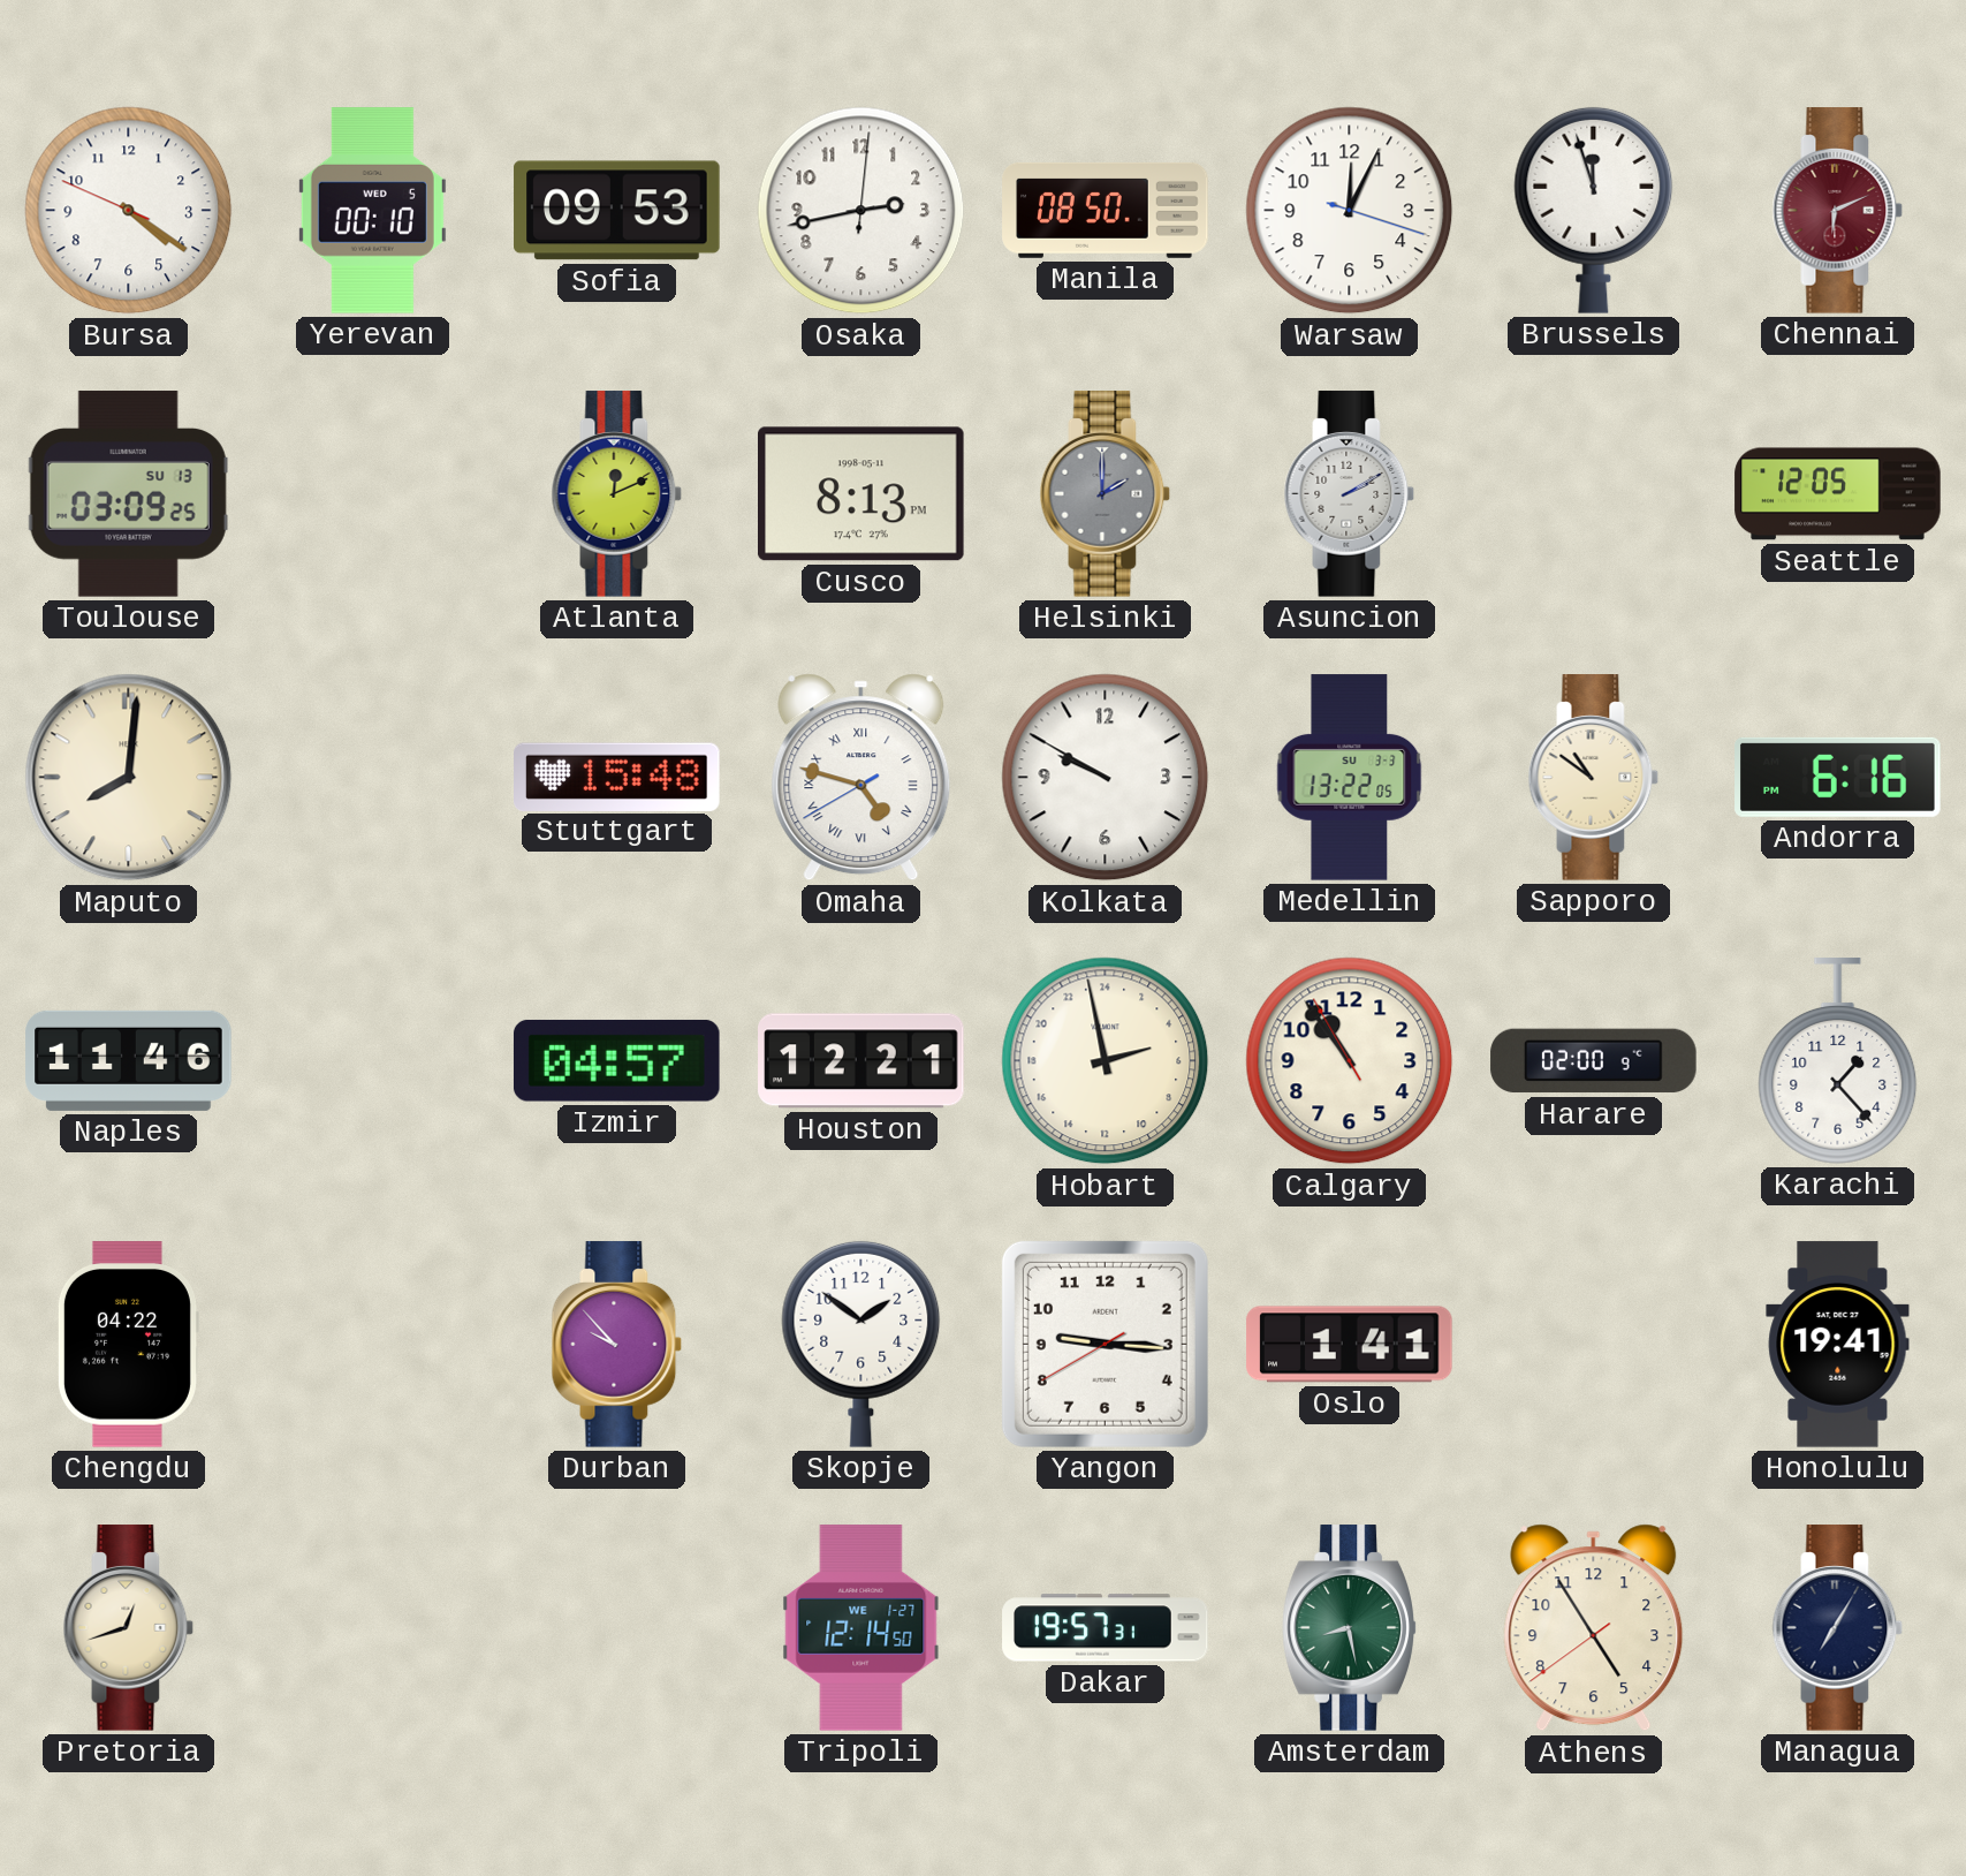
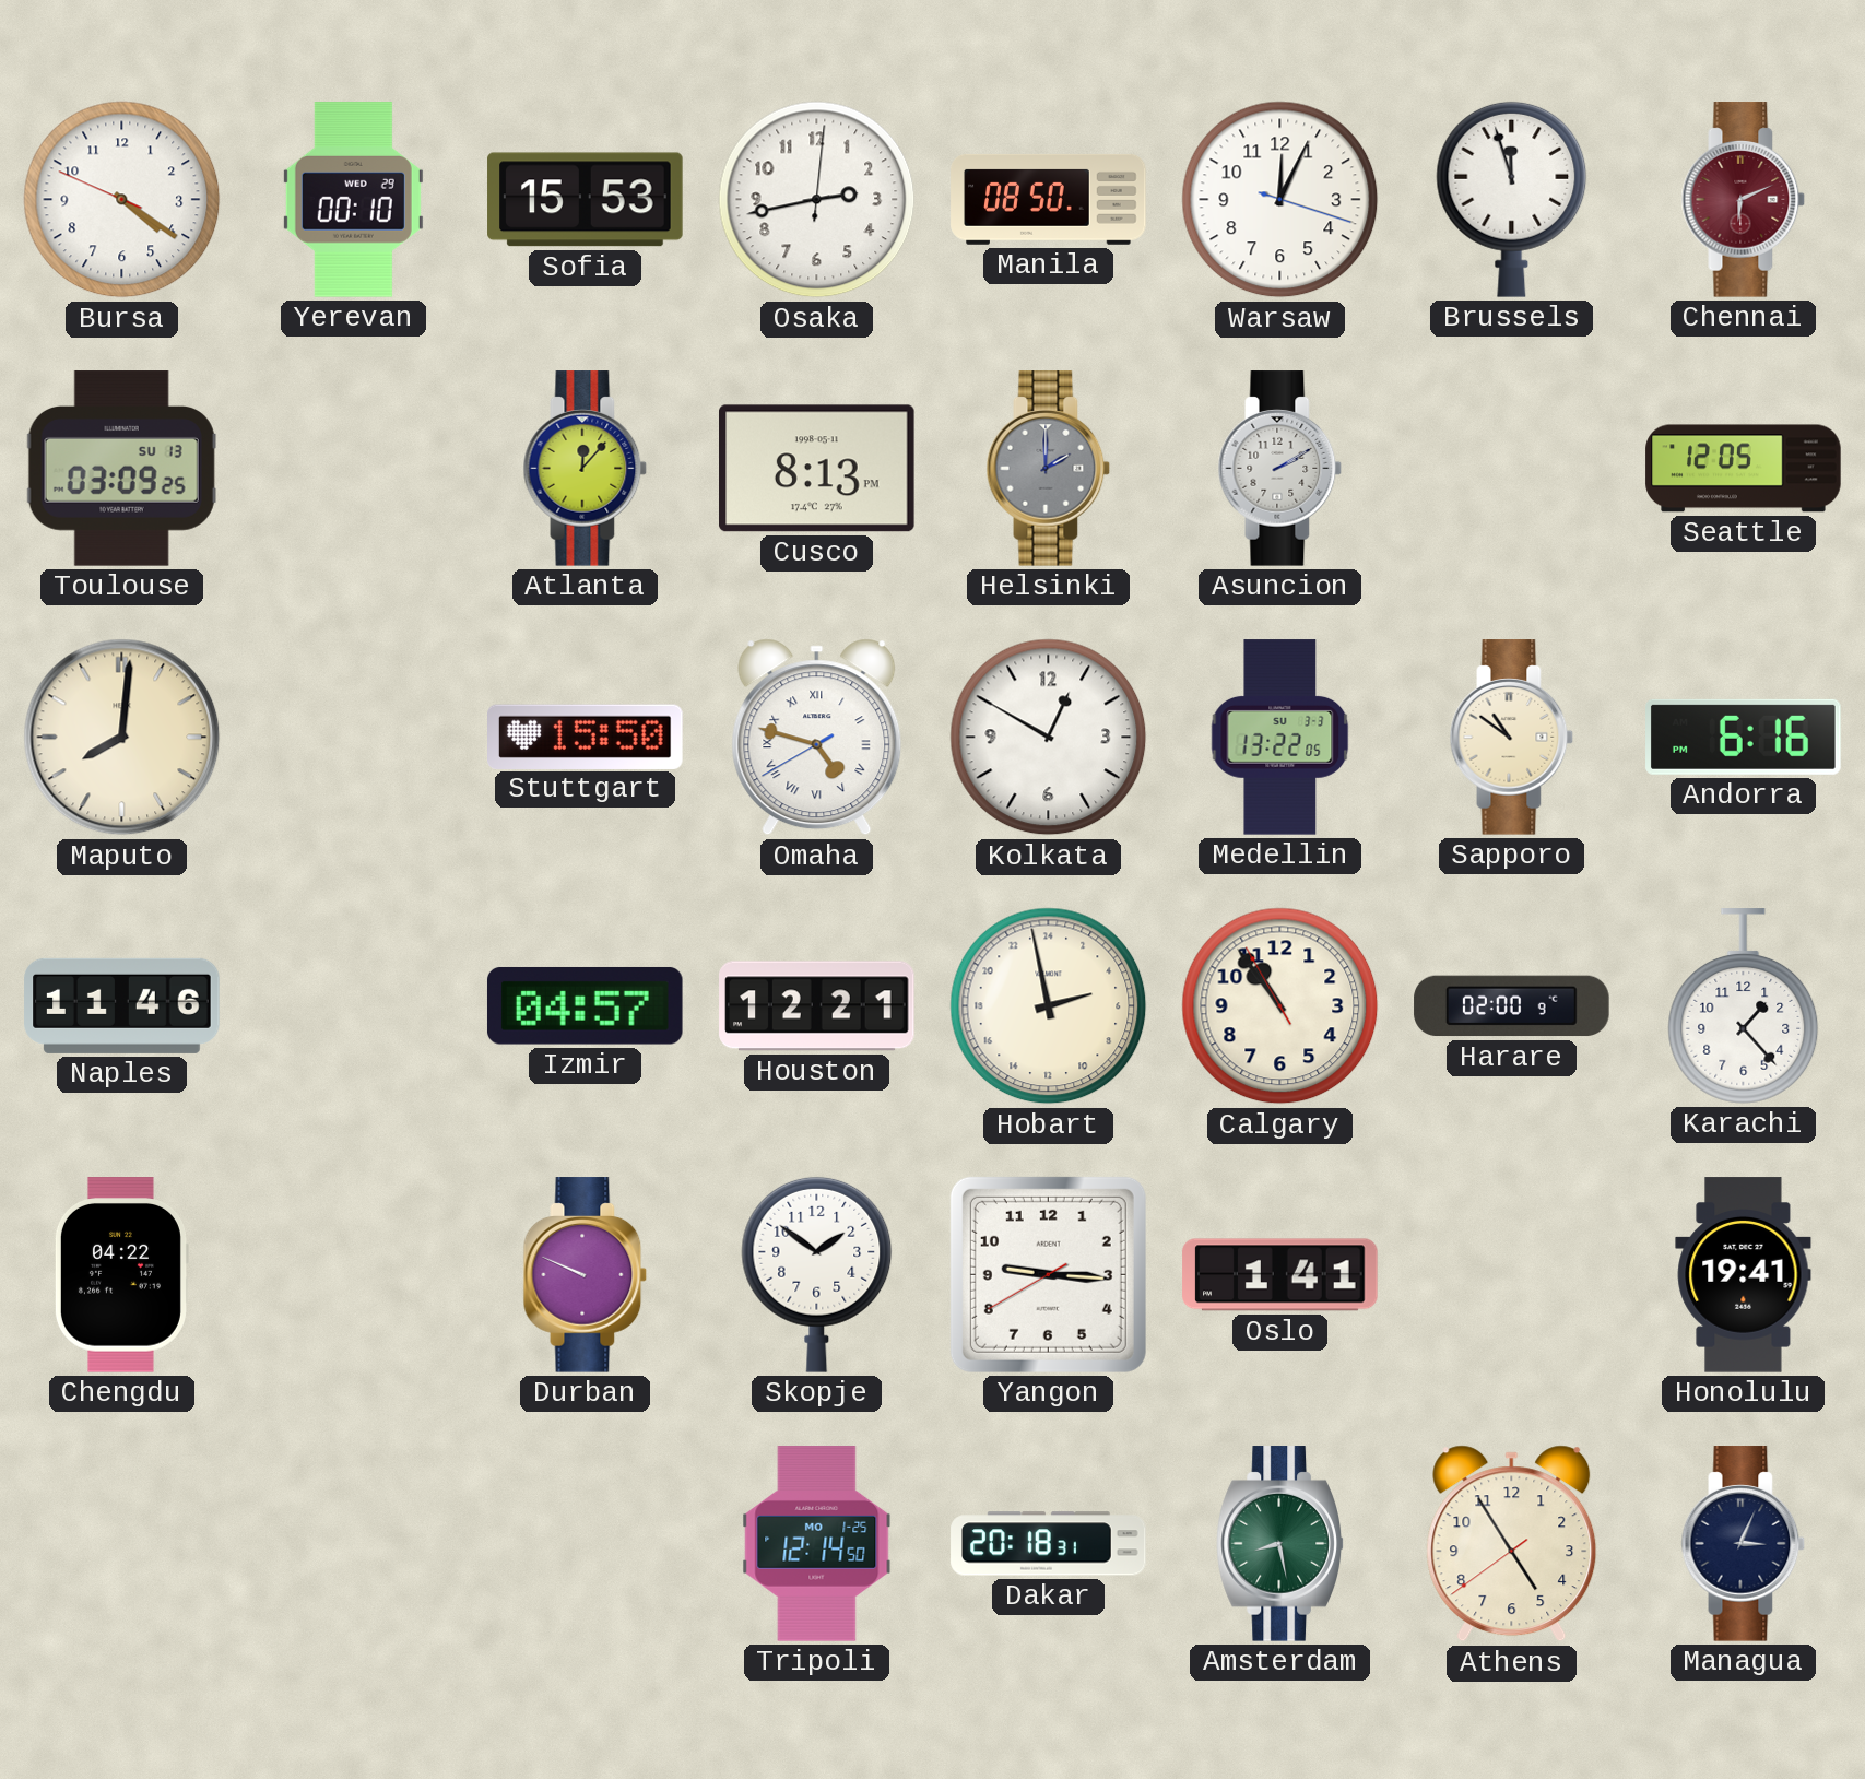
Yerevan date: WED 5 -> WED 29 (353, 200)
Sofia: 09:53 -> 15:53 (586, 200)
Atlanta: 12:11 -> 12:07 (586, 469)
Stuttgart: 15:48 -> 15:50 (586, 737)
Kolkata: 9:50 -> 12:50 (1049, 738)
Durban: 9:53 -> 9:49 (586, 1275)
Pretoria: 12:42 -> none (129, 1628)
Tripoli date: WE 1-27 -> MO 1-25 (817, 1544)
Dakar: 19:57 -> 20:18 (1049, 1544)
Managua: 7:05 -> 3:04 (1744, 1544)
